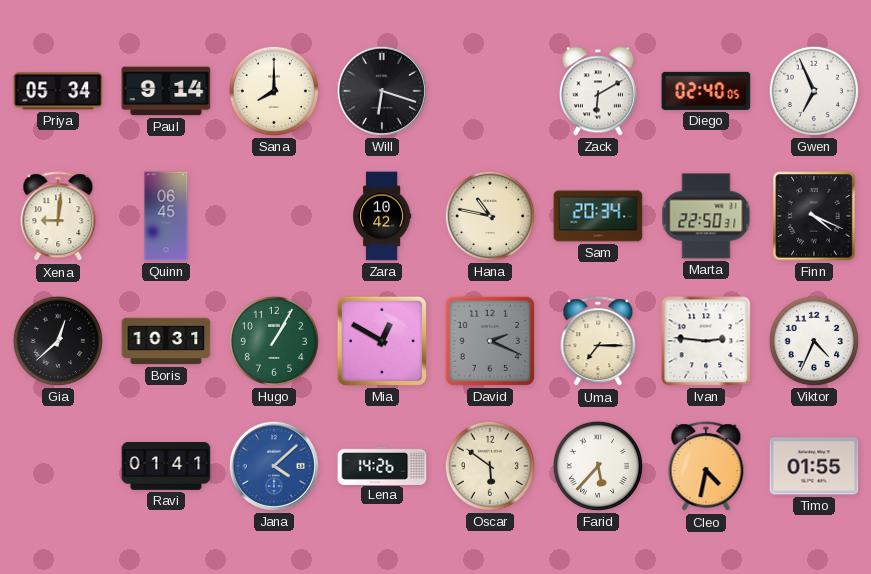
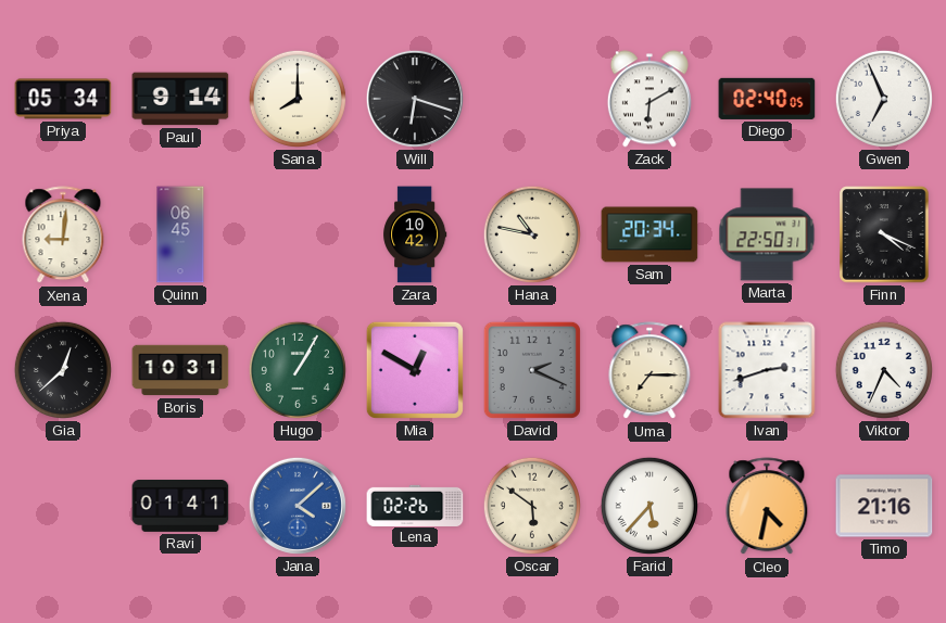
Ivan: 2:46 -> 2:42 (767, 370)
Lena: 14:26 -> 02:26 (415, 505)
Timo: 01:55 -> 21:16 (884, 506)
